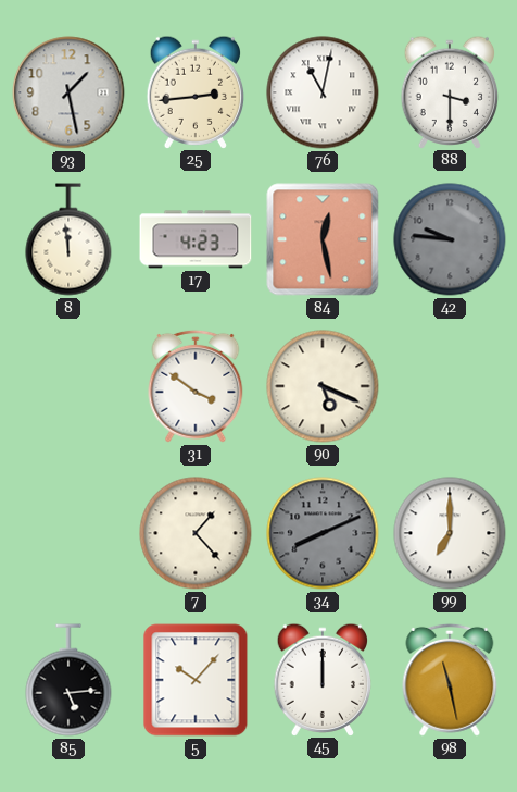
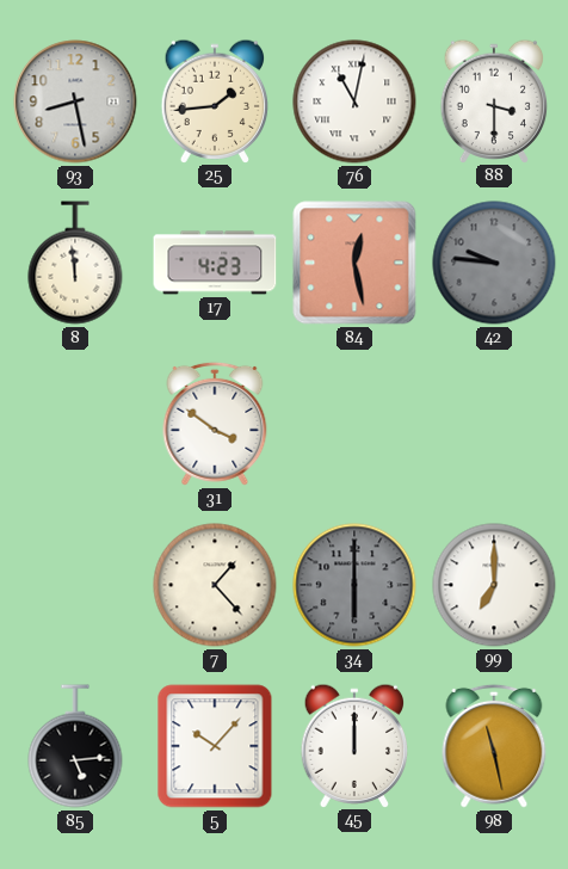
93: 1:28 -> 8:28 (75, 101)
25: 2:44 -> 1:44 (215, 100)
90: 5:19 -> none (323, 386)
34: 8:11 -> 6:00 (354, 585)
